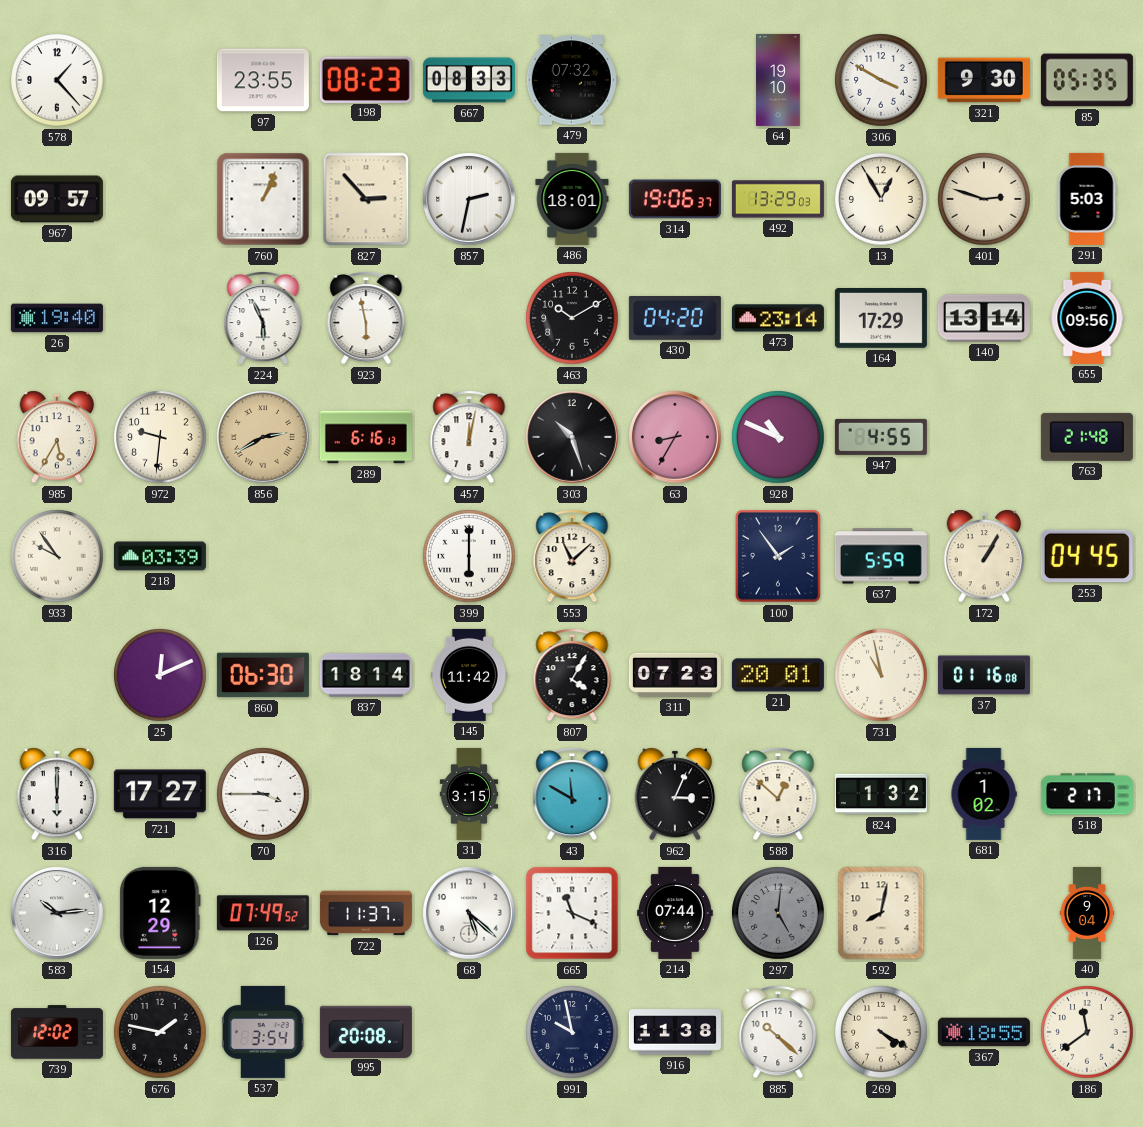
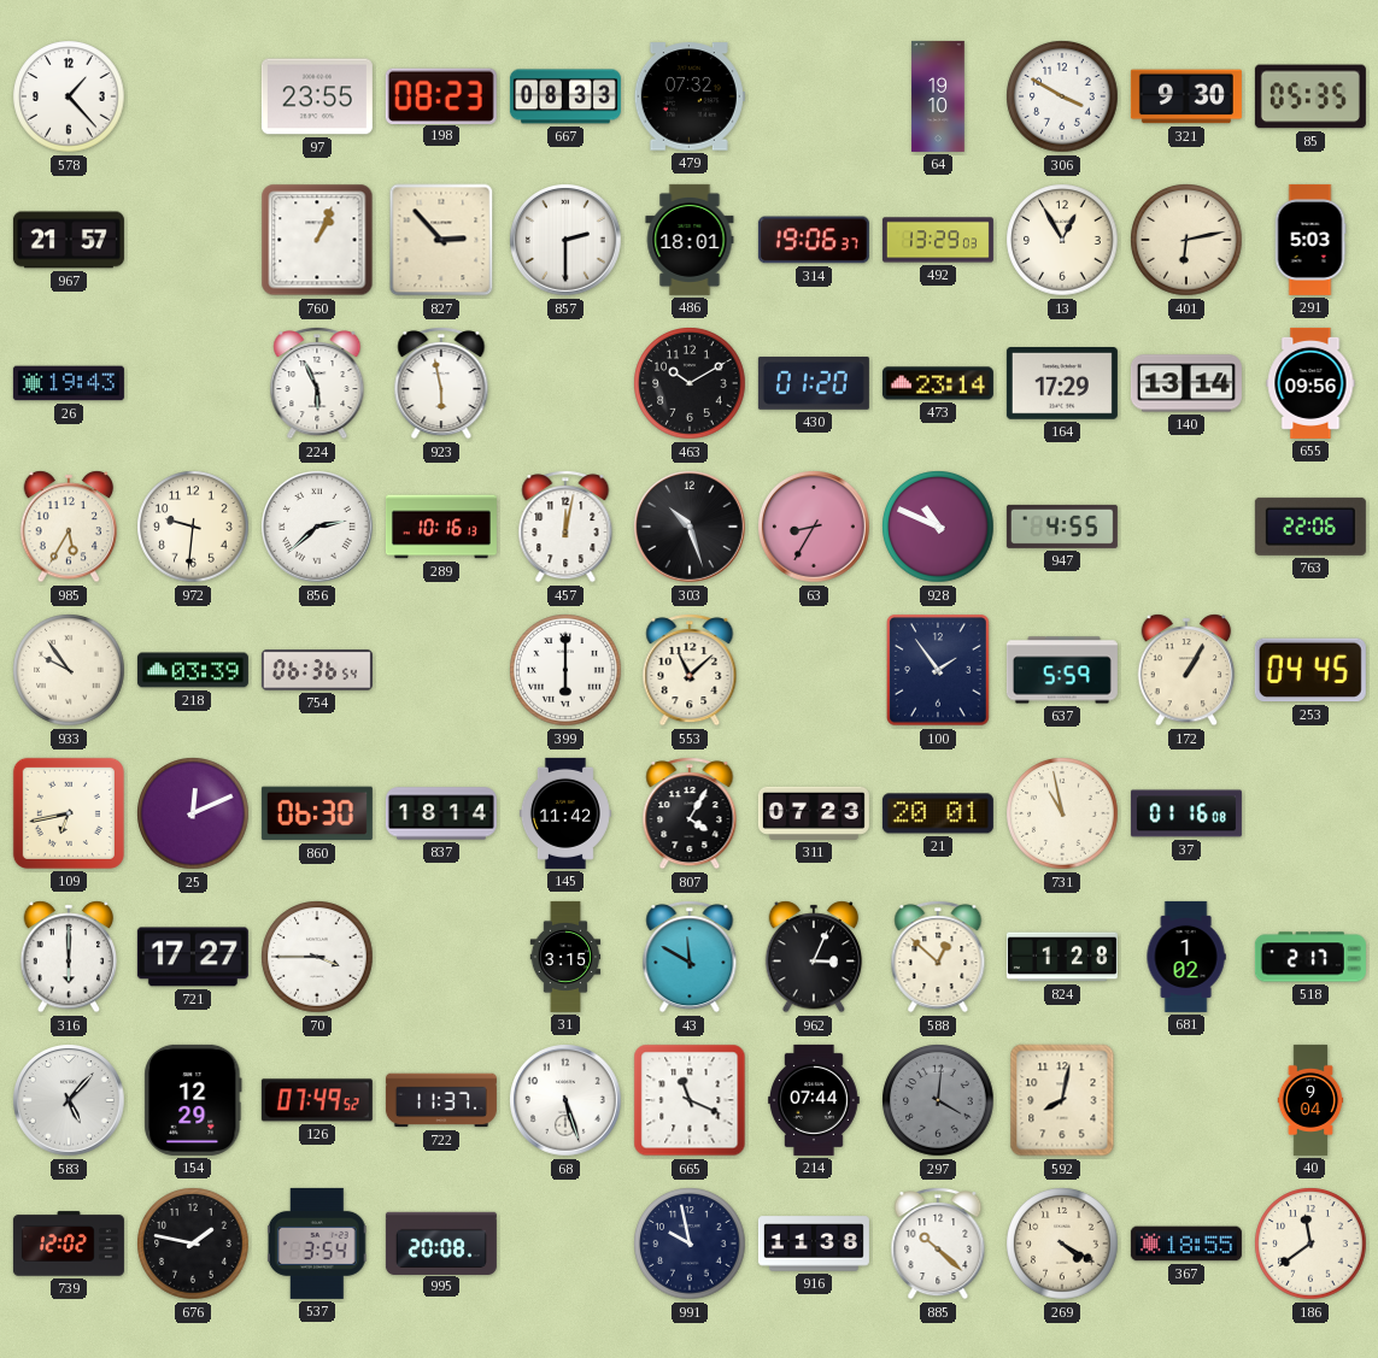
967: 09:57 -> 21:57 (69, 240)
857: 2:32 -> 2:30 (567, 241)
401: 2:48 -> 6:13 (1186, 240)
26: 19:40 -> 19:43 (69, 383)
430: 04:20 -> 01:20 (814, 384)
856: 2:40 -> 2:38 (318, 528)
856 dial: champagne -> white (318, 528)
289: 6:16 -> 10:16 (441, 527)
763: 21:48 -> 22:06 (1310, 527)
754: none -> 06:36 (317, 670)
109: none -> 6:43 (69, 813)
824: 1:32 -> 1:28 (1062, 957)
583: 10:14 -> 5:07 (70, 1101)
68: 5:22 -> 5:27 (567, 1101)
297: 5:01 -> 4:01 (938, 1100)
